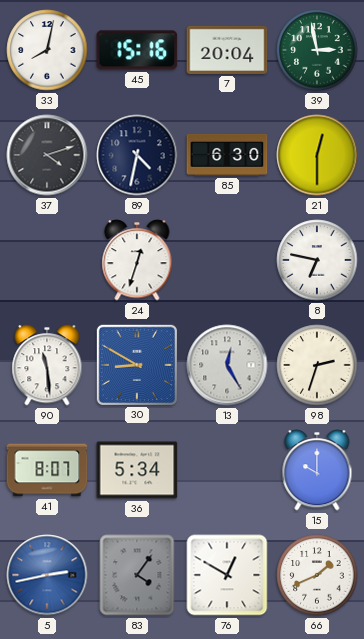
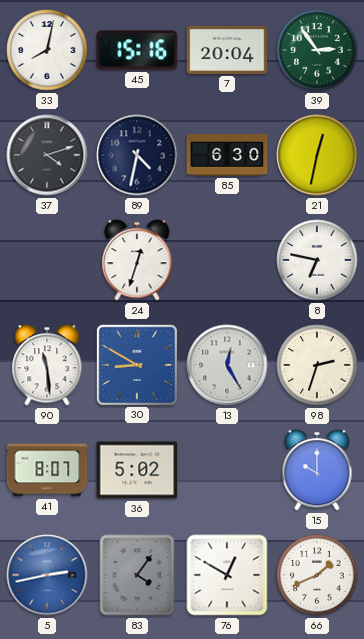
39: 2:58 -> 2:54 (317, 50)
21: 12:30 -> 12:32 (317, 155)
36: 5:34 -> 5:02 (137, 470)
